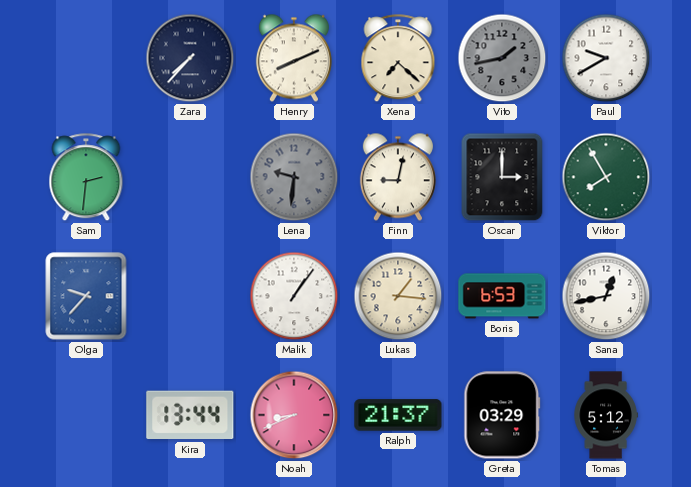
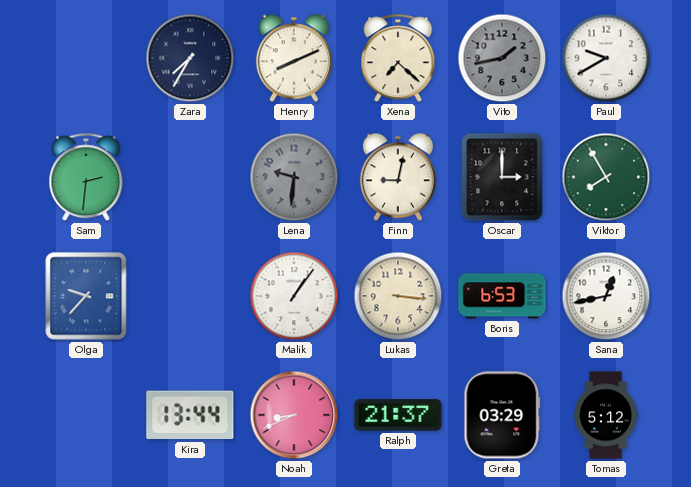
Zara: 7:37 -> 7:35 (190, 58)
Lukas: 1:16 -> 3:16 (398, 296)
